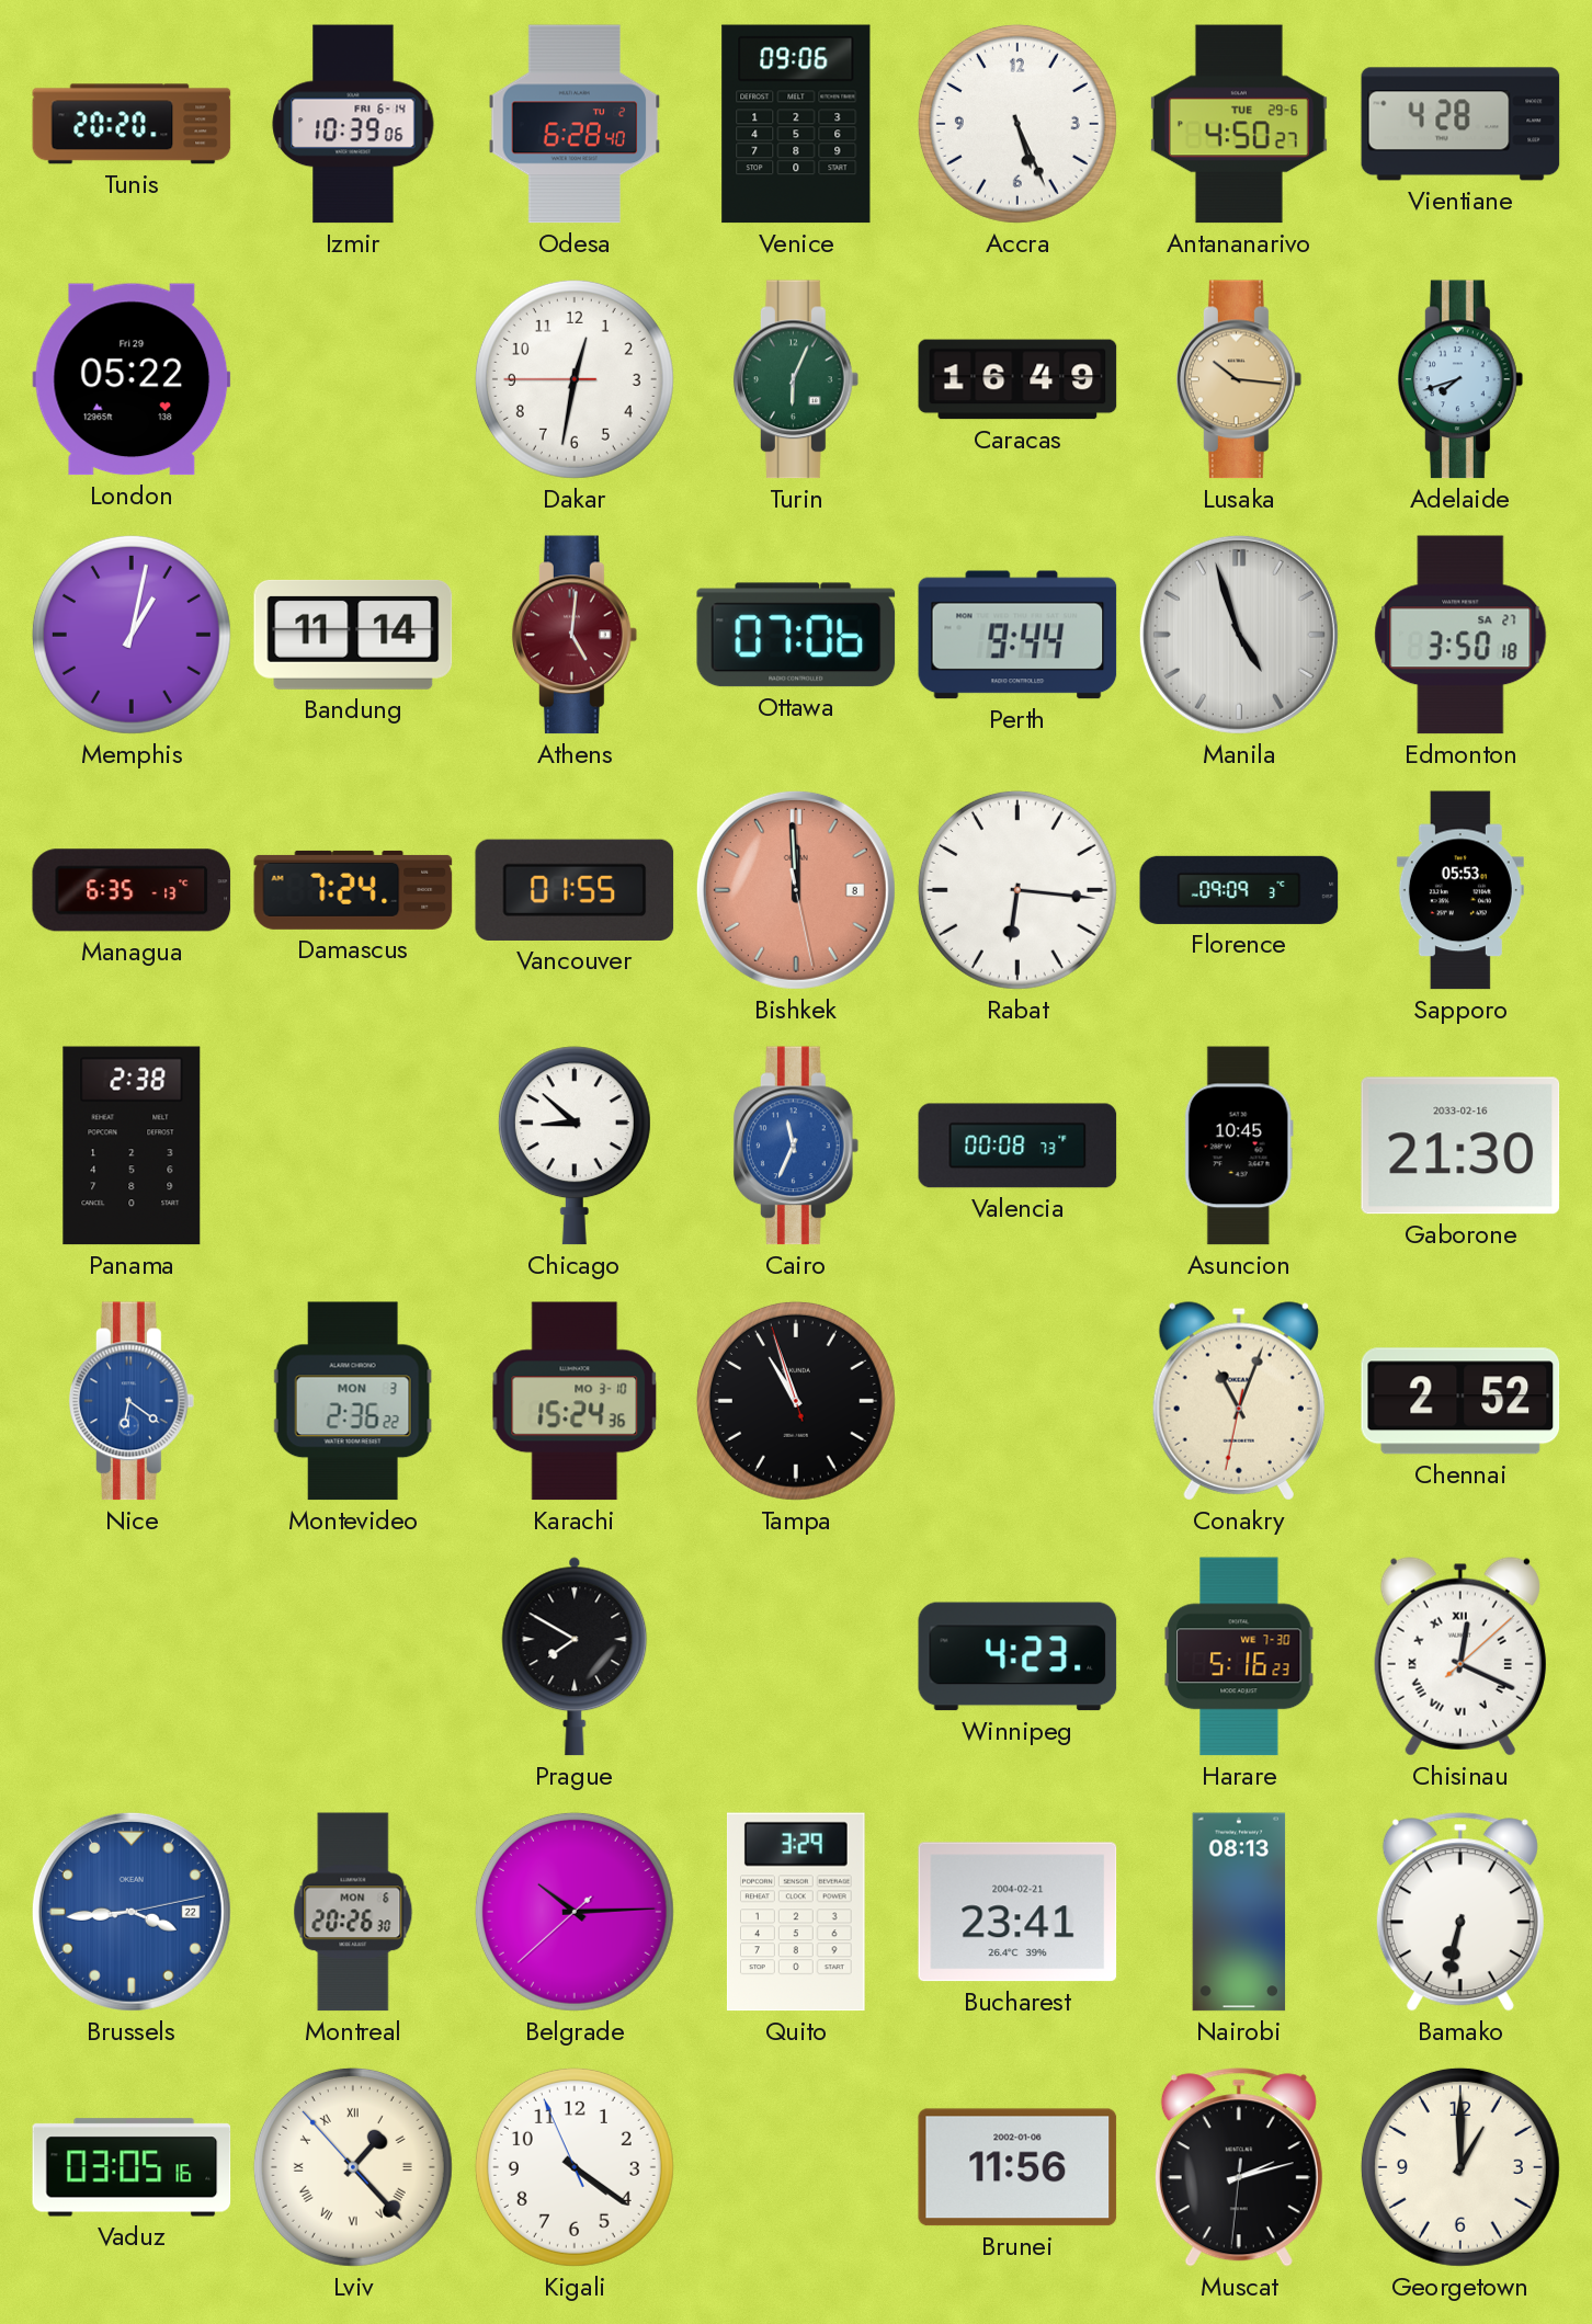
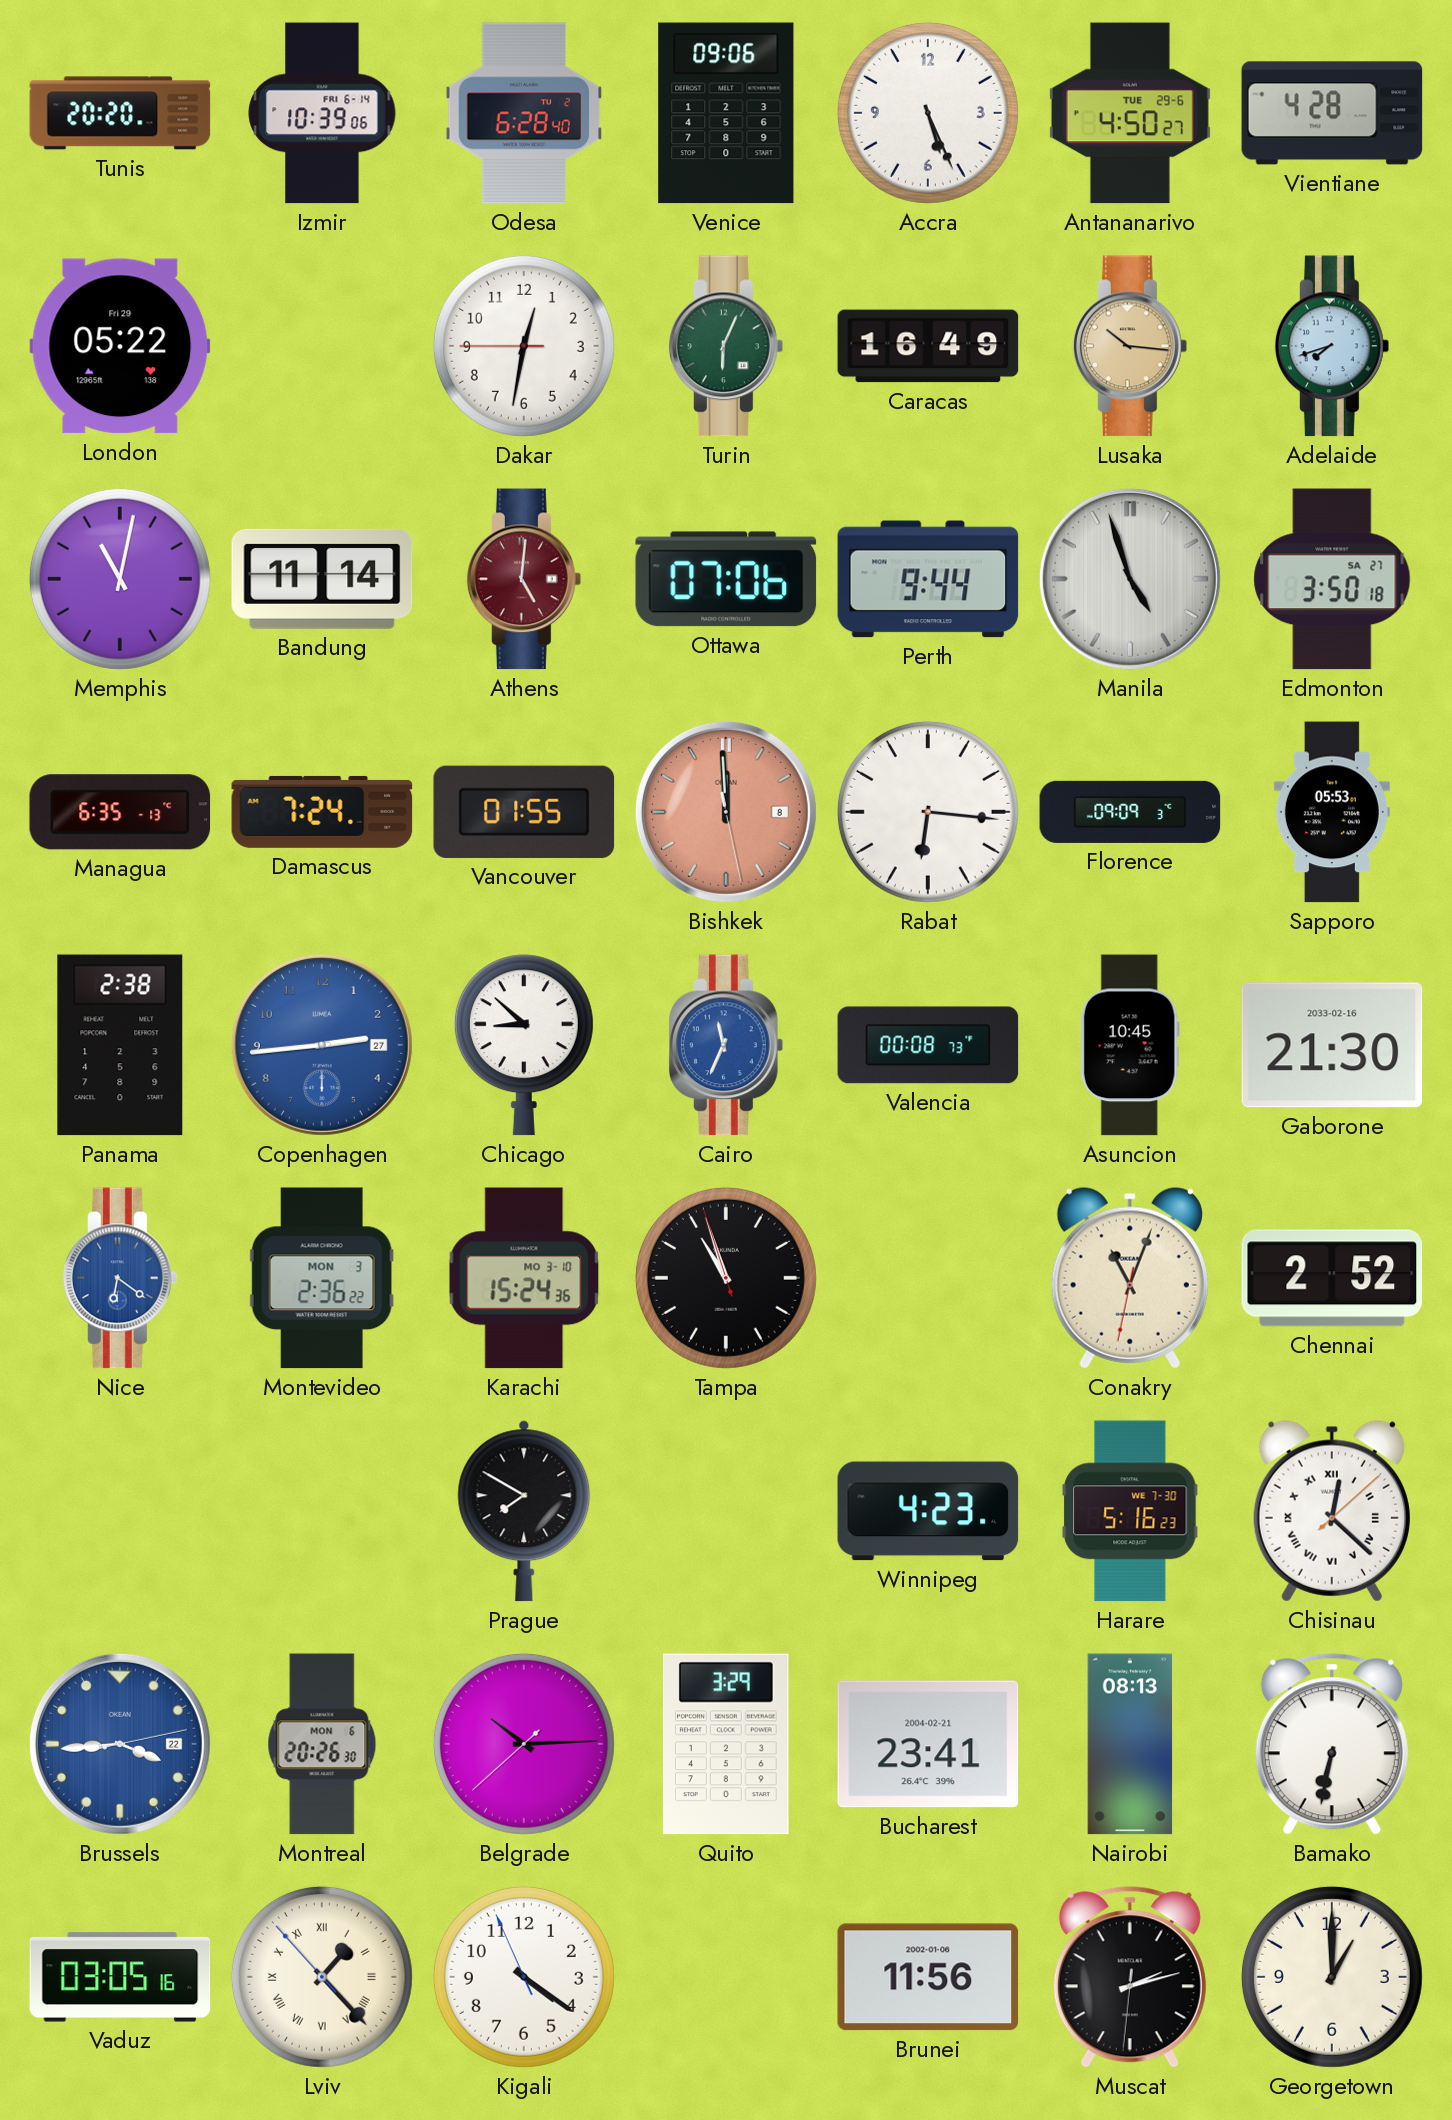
Memphis: 1:02 -> 11:02 (120, 579)
Copenhagen: none -> 2:44 (322, 1045)
Chisinau: 12:19 -> 12:22 (1332, 1511)
